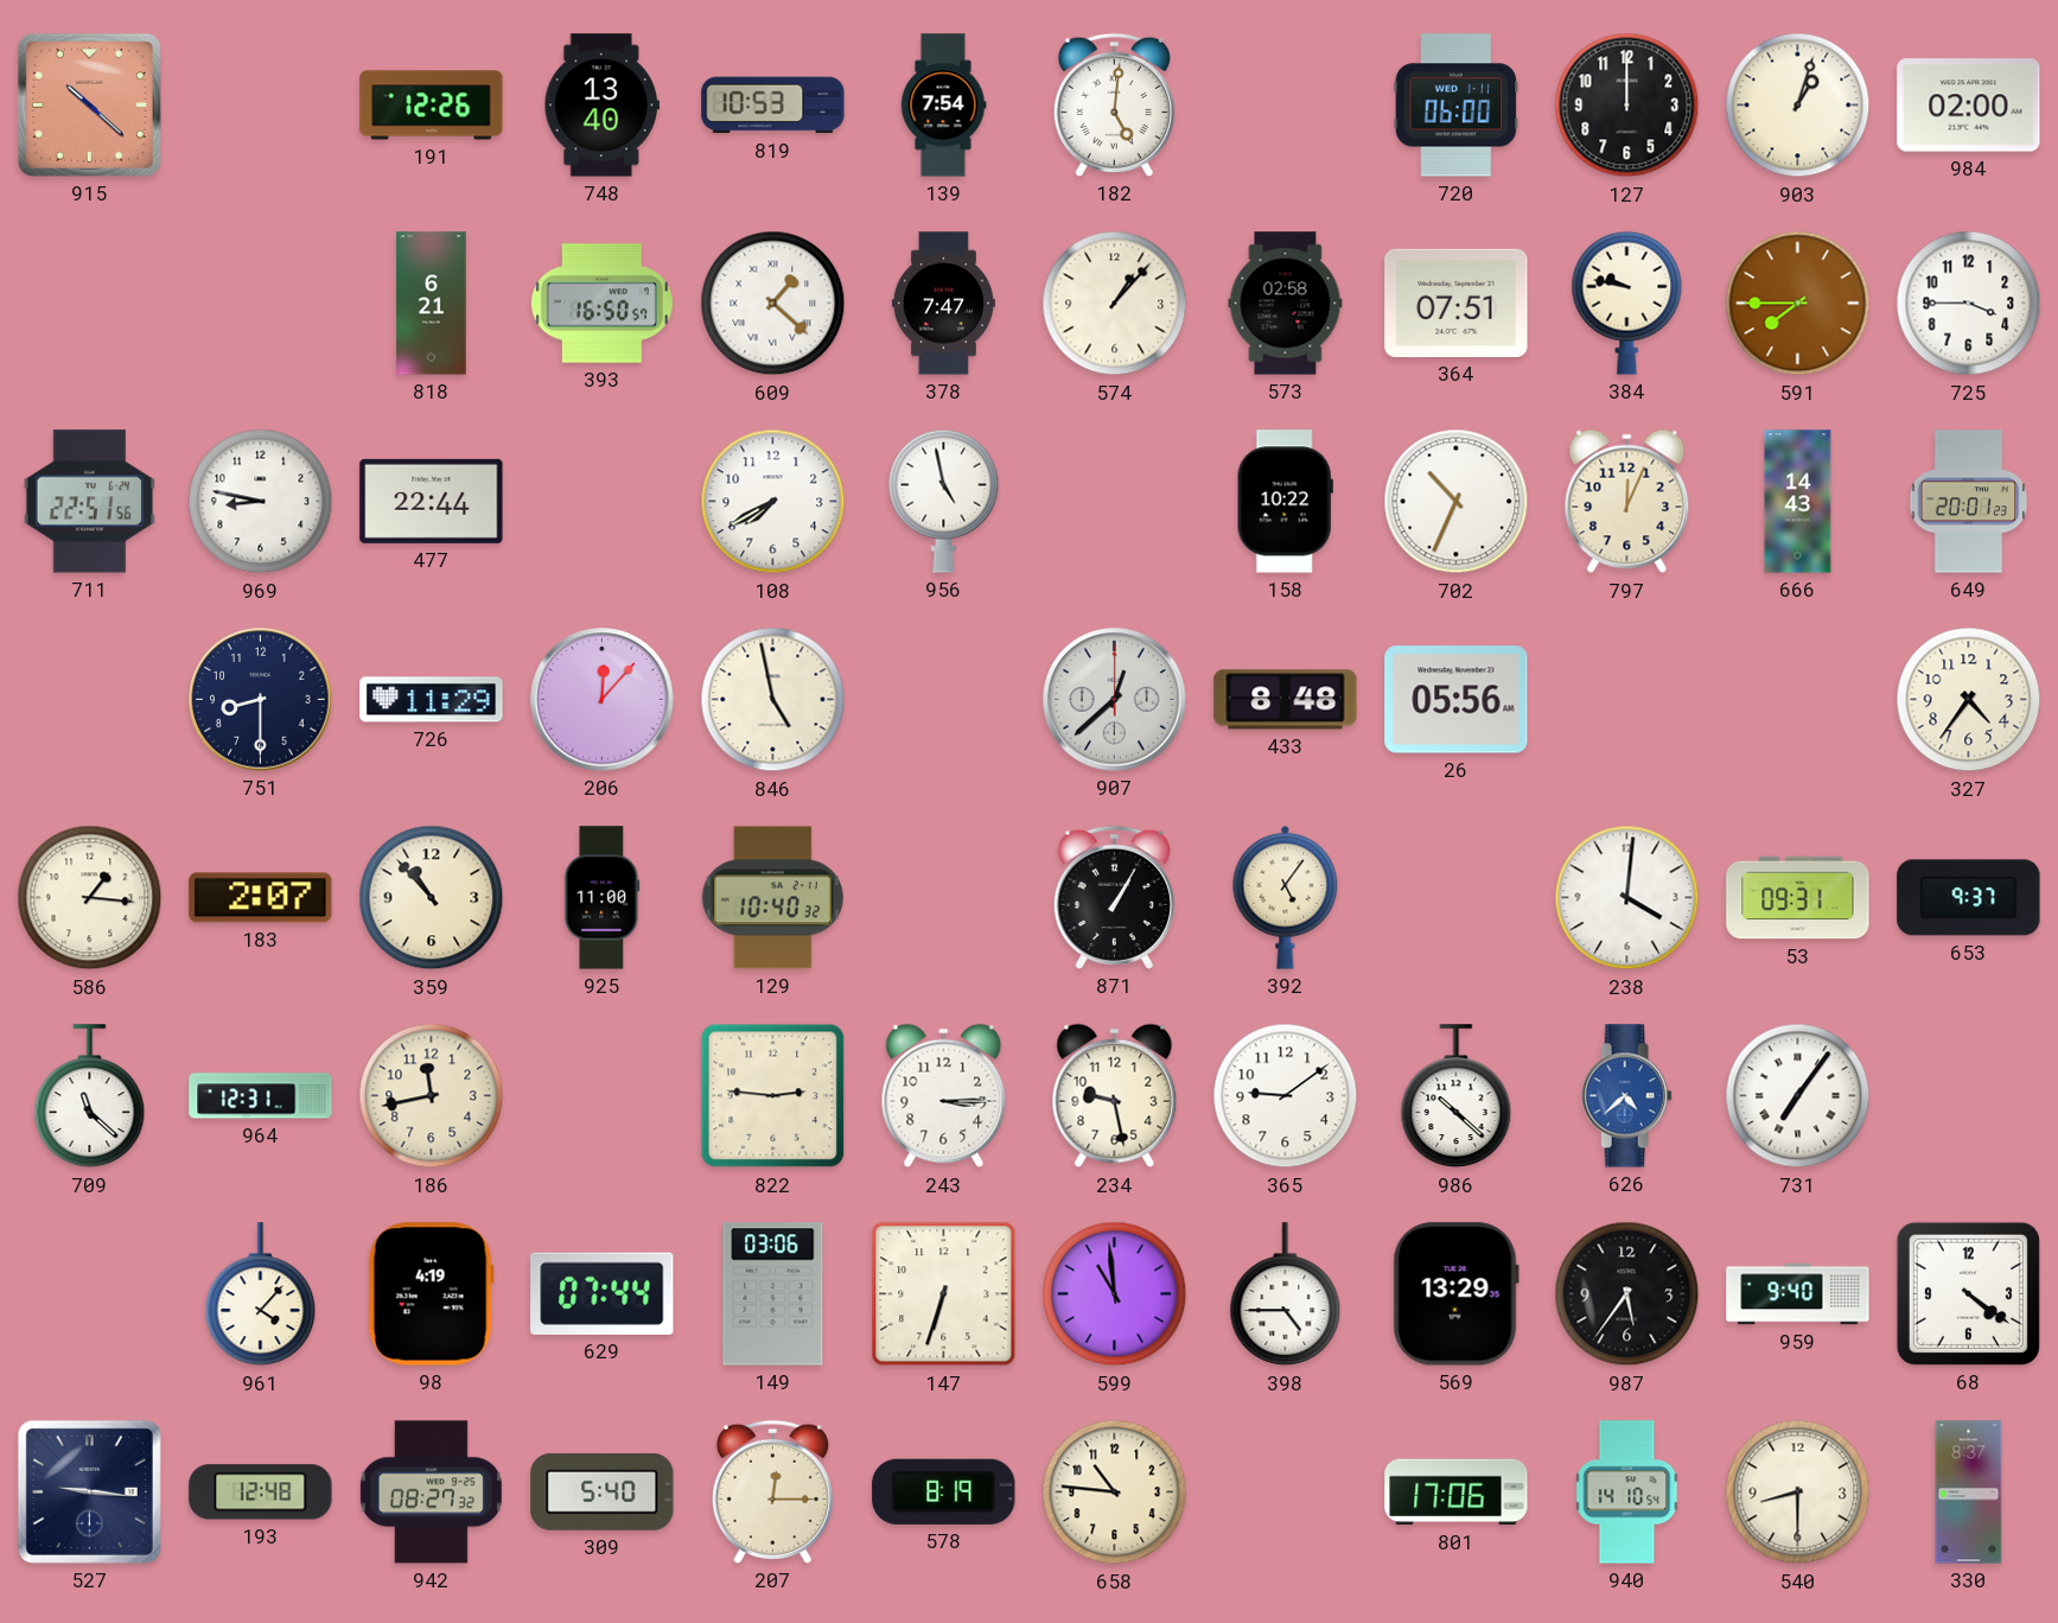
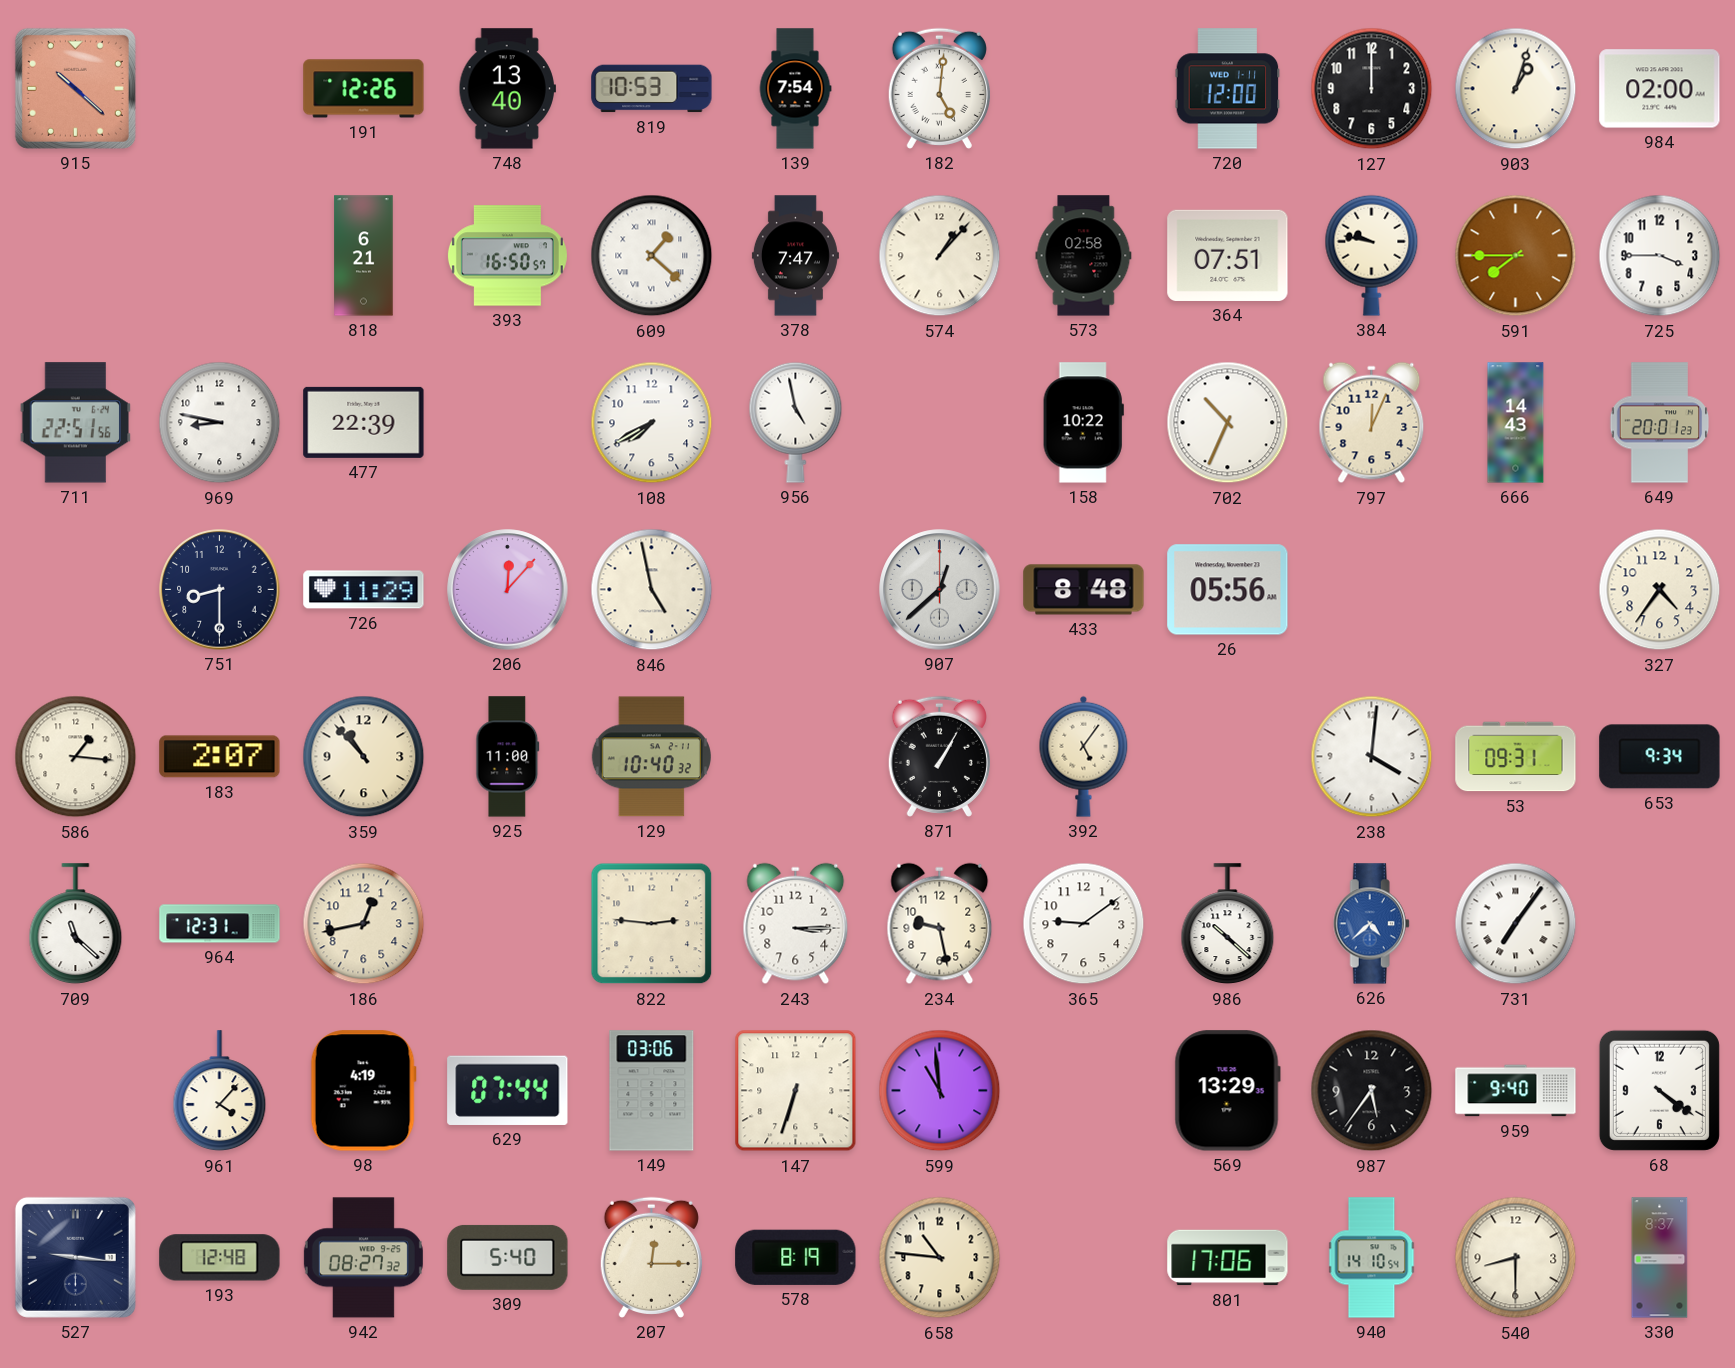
720: 06:00 -> 12:00 (1228, 89)
477: 22:44 -> 22:39 (364, 422)
653: 9:37 -> 9:34 (1660, 757)
186: 11:43 -> 12:43 (364, 924)
398: 4:45 -> none (1286, 1294)
